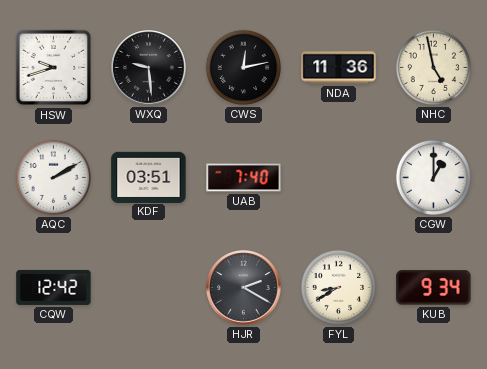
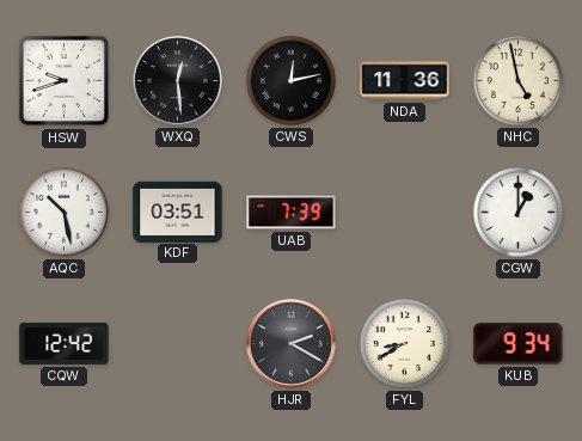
WXQ: 9:29 -> 12:29 (178, 81)
AQC: 2:10 -> 10:28 (63, 212)
UAB: 7:40 -> 7:39 (292, 213)
